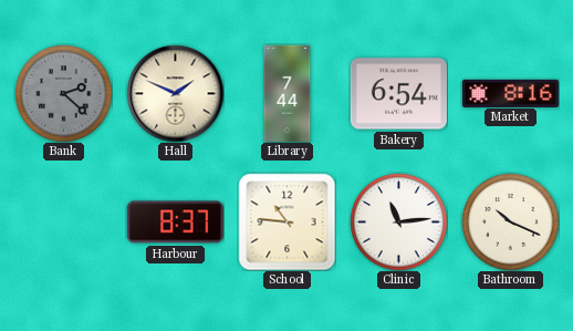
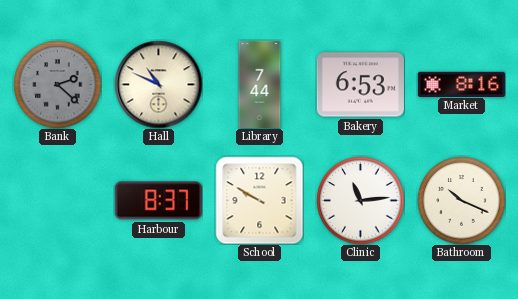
Hall: 1:49 -> 10:49 (158, 84)
Bakery: 6:54 -> 6:53 (360, 85)
School: 10:46 -> 9:50 (259, 200)
